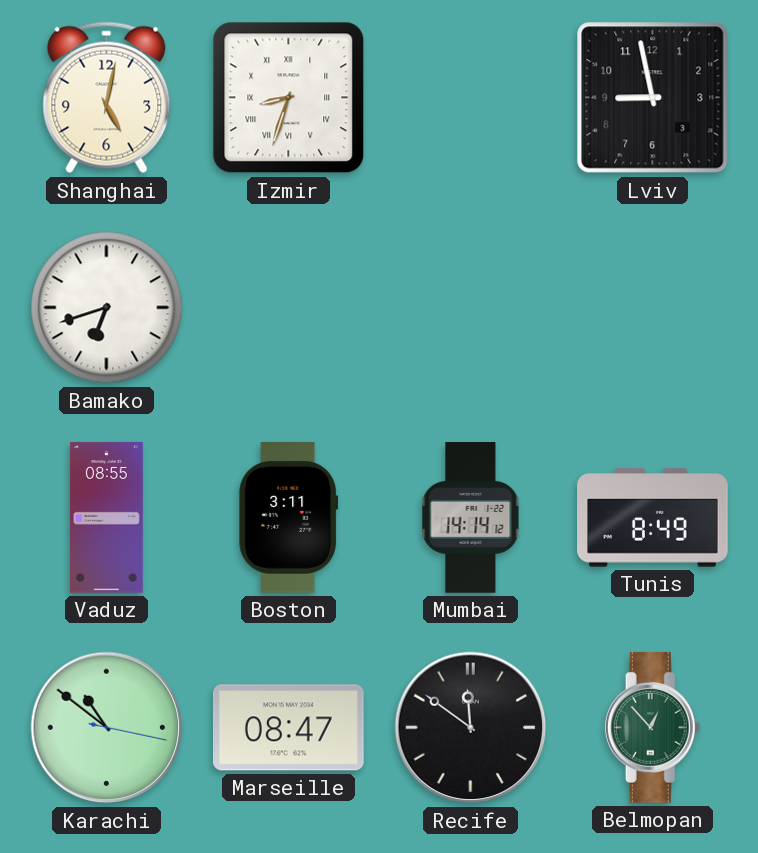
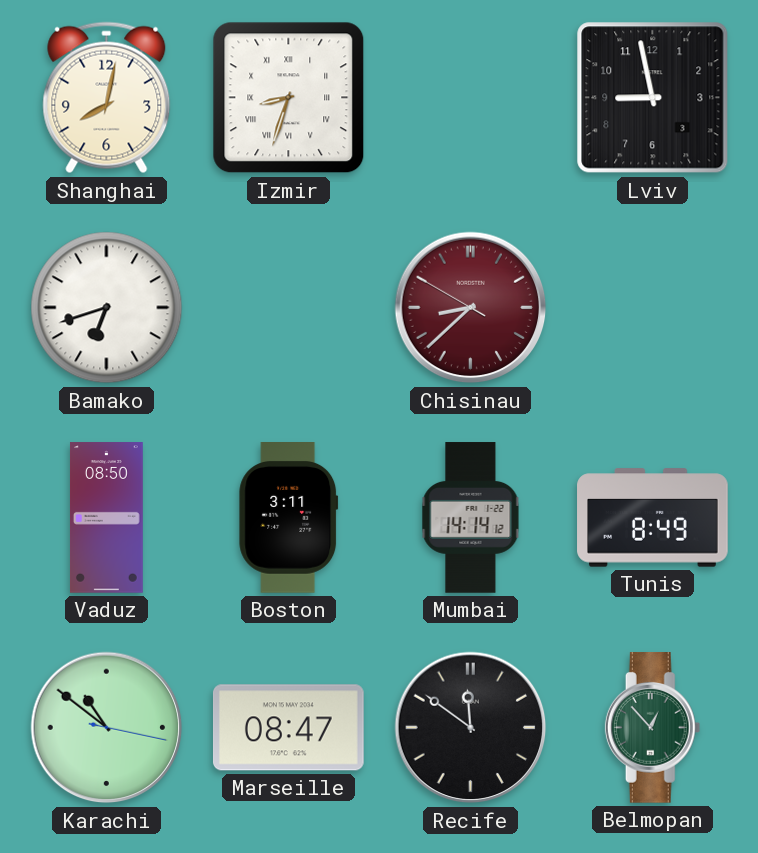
Shanghai: 5:02 -> 8:02 (107, 98)
Chisinau: none -> 8:37 (471, 308)
Vaduz: 08:55 -> 08:50 (106, 518)
